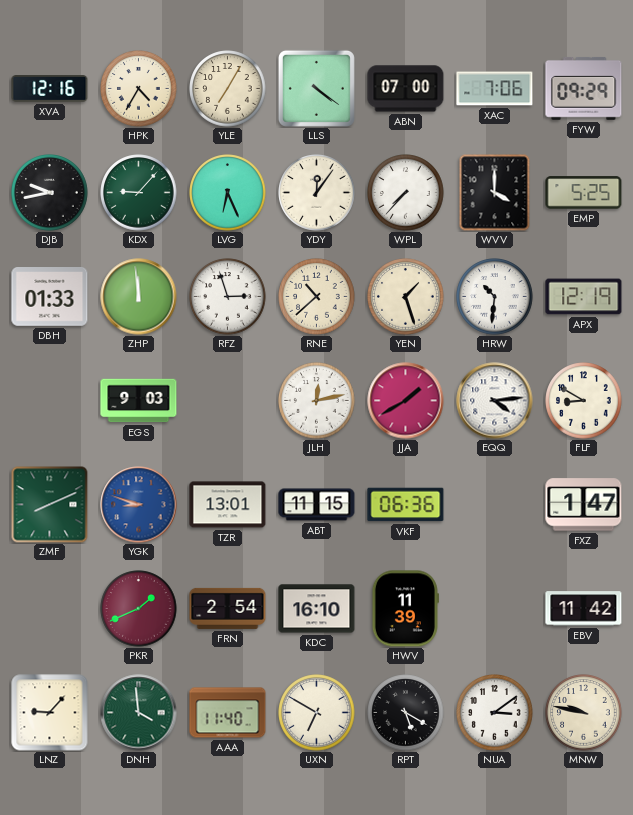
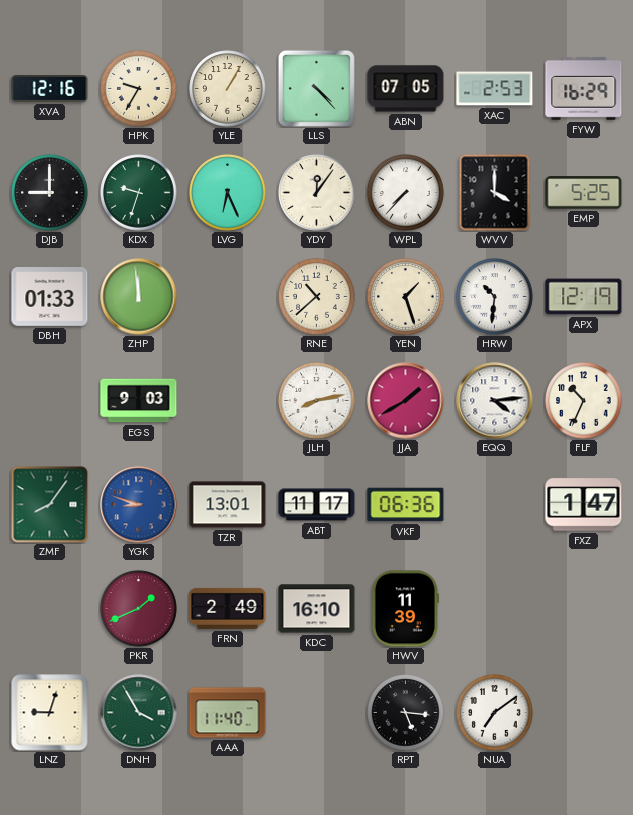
HPK: 4:35 -> 9:35 (139, 89)
YLE: 7:05 -> 1:05 (228, 89)
LLS: 4:21 -> 4:23 (316, 88)
ABN: 07:00 -> 07:05 (406, 89)
XAC: 7:06 -> 2:53 (495, 89)
FYW: 09:29 -> 16:29 (584, 88)
DJB: 9:43 -> 9:00 (50, 193)
KDX: 9:07 -> 9:33 (139, 193)
RFZ: 2:57 -> none (228, 297)
JLH: 12:13 -> 8:13 (317, 401)
FLF: 8:50 -> 10:34 (584, 401)
ZMF: 8:11 -> 8:06 (50, 505)
ABT: 11:15 -> 11:17 (317, 505)
FRN: 2:54 -> 2:49 (228, 608)
EBV: 11:42 -> none (584, 609)
LNZ: 9:07 -> 9:03 (50, 713)
DNH: 3:59 -> 3:55 (139, 713)
UXN: 6:50 -> none (317, 713)
RPT: 5:20 -> 5:16 (406, 713)
NUA: 3:09 -> 7:09 (495, 713)
MNW: 9:47 -> none (584, 713)
